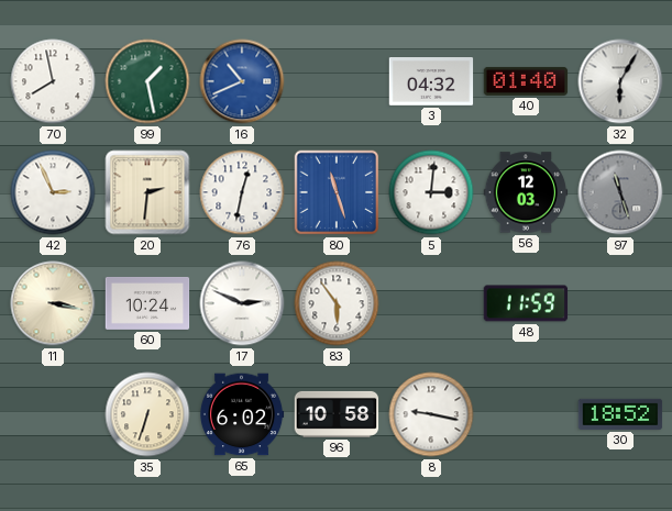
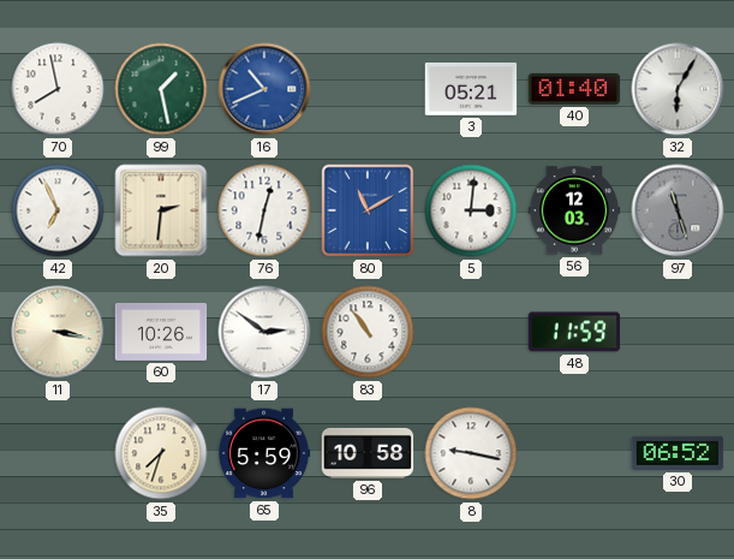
3: 04:32 -> 05:21 (471, 90)
42: 2:56 -> 6:56 (58, 210)
80: 11:27 -> 11:10 (368, 210)
60: 10:24 -> 10:26 (161, 332)
17: 2:49 -> 2:51 (264, 332)
83: 5:54 -> 10:54 (368, 332)
35: 6:33 -> 7:33 (161, 453)
65: 6:02 -> 5:59 (264, 453)
30: 18:52 -> 06:52 (678, 453)
